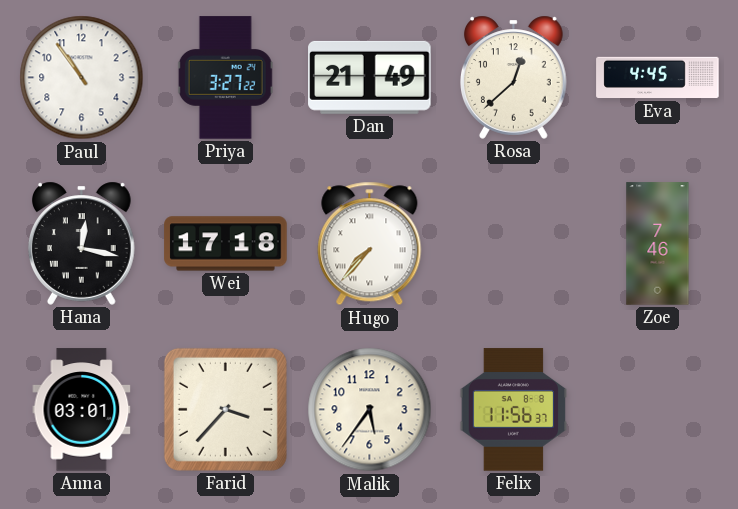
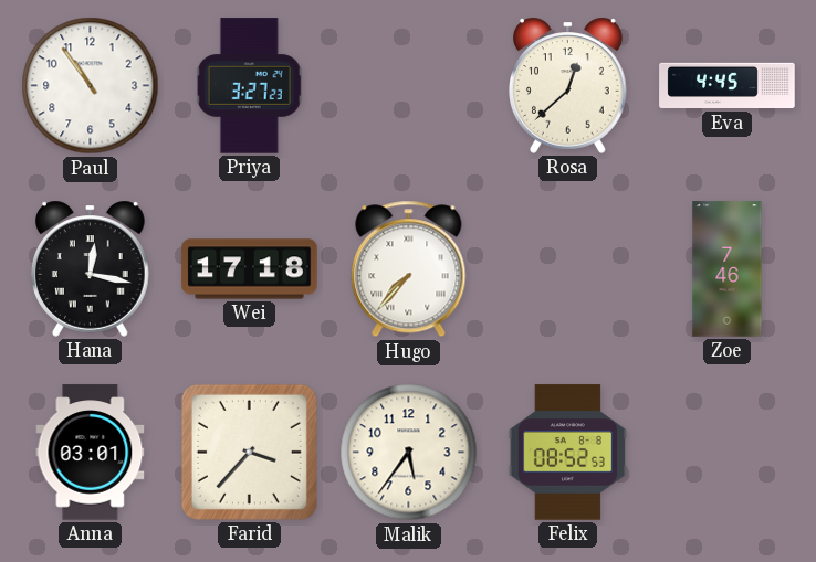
Priya: 3:27:22 -> 3:27:23 (249, 86)
Dan: 21:49 -> none (370, 77)
Felix: 11:56 -> 08:52 (568, 453)
